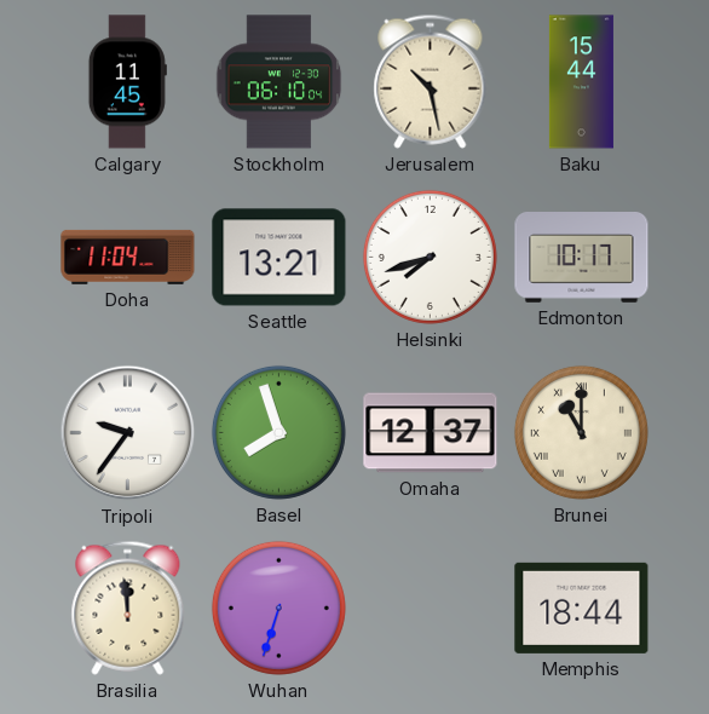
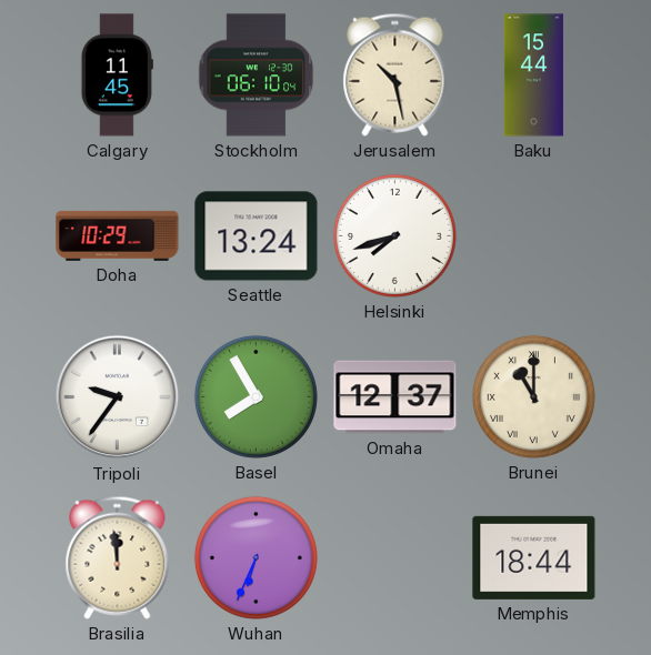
Doha: 11:04 -> 10:29 (118, 235)
Seattle: 13:21 -> 13:24 (257, 236)
Edmonton: 10:17 -> none (582, 258)
Basel: 7:57 -> 7:55 (256, 396)
Wuhan: 6:33 -> 6:34 (256, 557)
